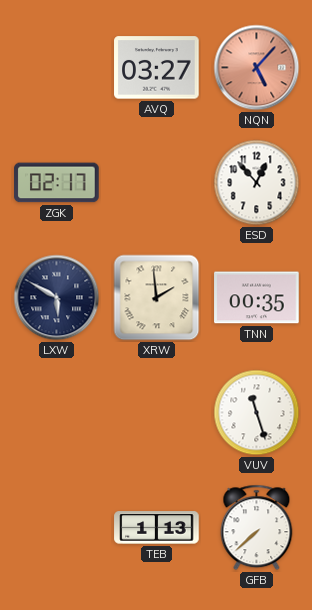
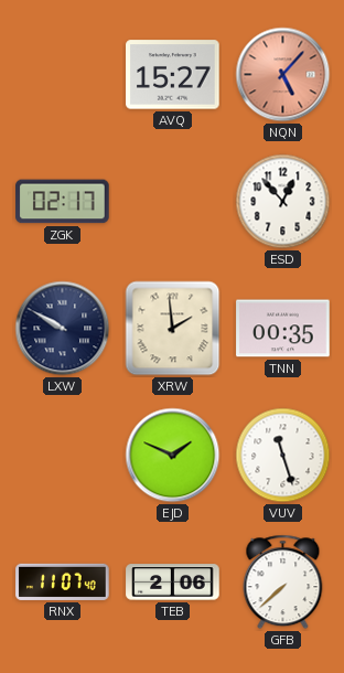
AVQ: 03:27 -> 15:27 (173, 75)
LXW: 5:50 -> 9:50 (63, 329)
EJD: none -> 1:49 (173, 456)
RNX: none -> 11:07 (63, 581)
TEB: 1:13 -> 2:06 (173, 583)
